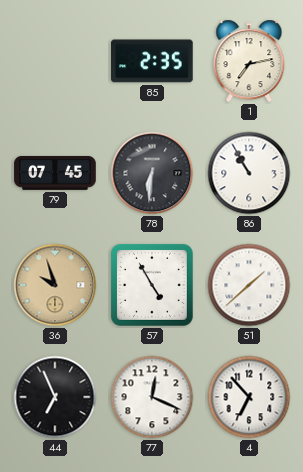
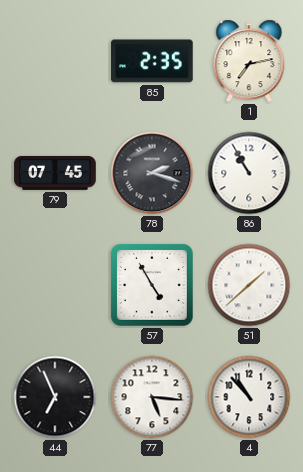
78: 6:31 -> 2:18 (152, 173)
36: 9:57 -> none (55, 285)
77: 12:19 -> 5:16 (152, 397)
4: 6:53 -> 10:53 (249, 397)
